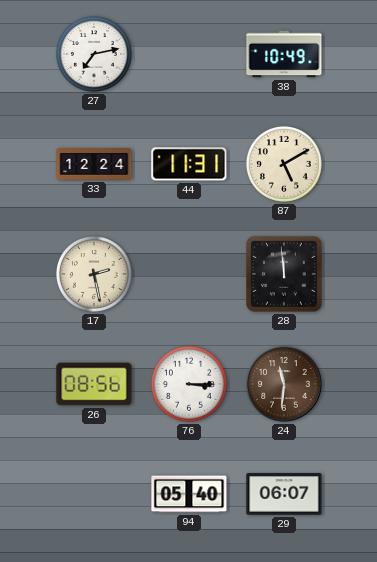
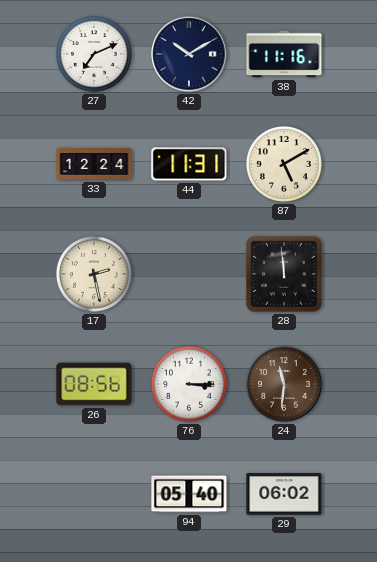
27: 7:13 -> 7:11 (94, 54)
42: none -> 10:10 (189, 54)
38: 10:49 -> 11:16 (284, 54)
29: 06:07 -> 06:02 (284, 494)
